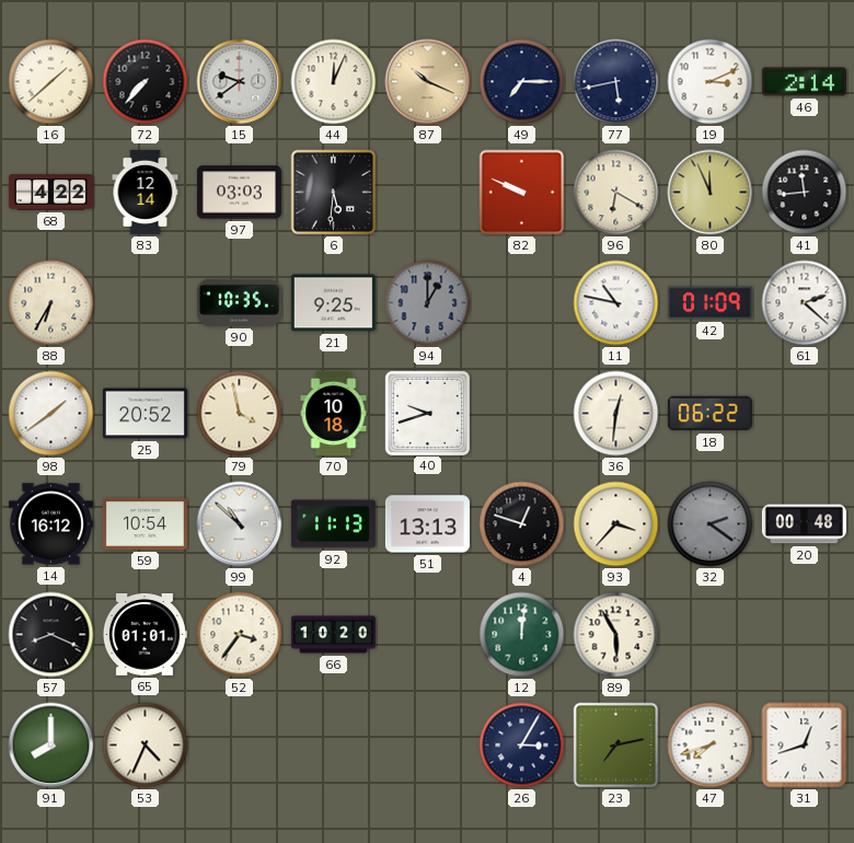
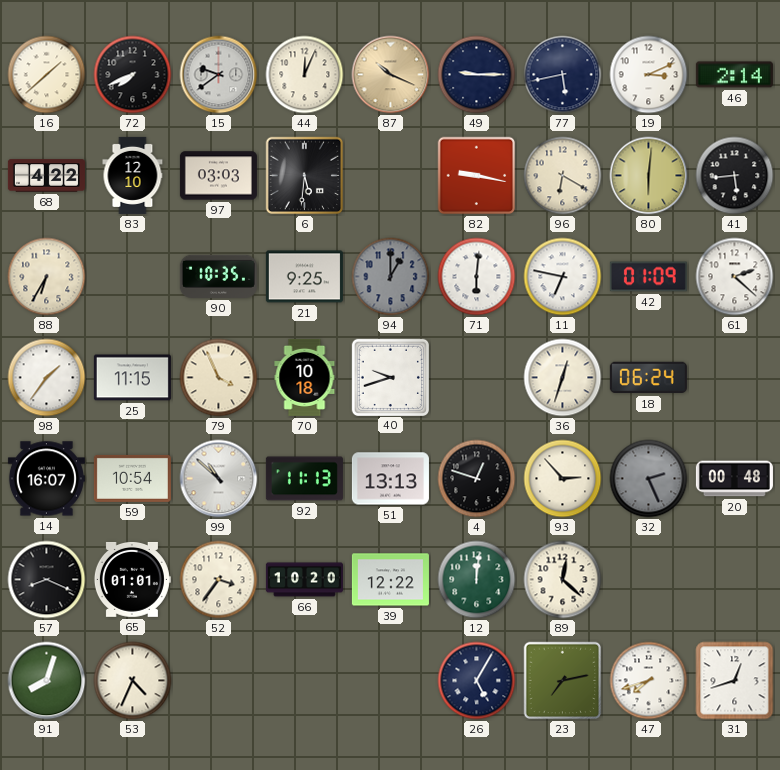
72: 7:37 -> 7:41 (133, 75)
49: 7:15 -> 9:15 (477, 75)
83: 12:14 -> 12:10 (133, 175)
82: 9:49 -> 9:17 (477, 176)
80: 11:56 -> 6:01 (649, 176)
41: 11:44 -> 5:44 (735, 176)
71: none -> 6:01 (477, 277)
11: 10:47 -> 6:47 (563, 277)
98: 1:39 -> 1:36 (47, 378)
25: 20:52 -> 11:15 (132, 378)
79: 3:58 -> 3:56 (219, 378)
36: 12:31 -> 12:33 (563, 378)
18: 06:22 -> 06:24 (648, 378)
14: 16:12 -> 16:07 (46, 479)
93: 3:37 -> 2:53 (563, 479)
32: 2:21 -> 2:26 (649, 479)
39: none -> 12:22 (390, 580)
89: 5:55 -> 12:22 (563, 580)
91: 8:00 -> 8:03 (47, 681)
26: 3:05 -> 5:05 (477, 681)
